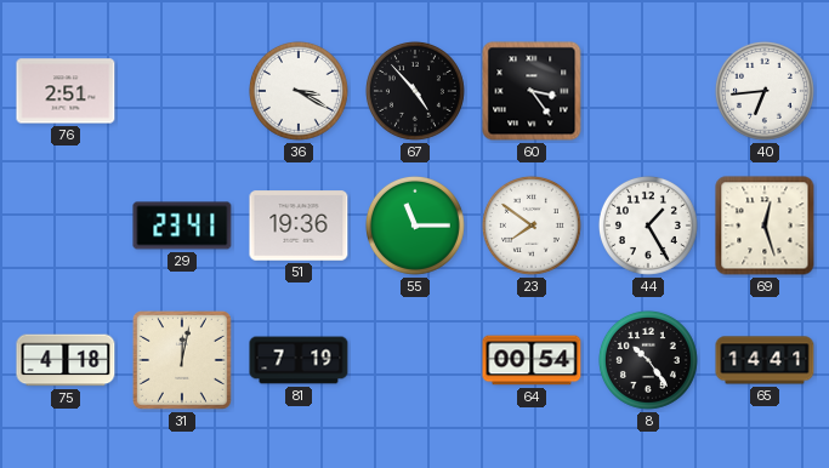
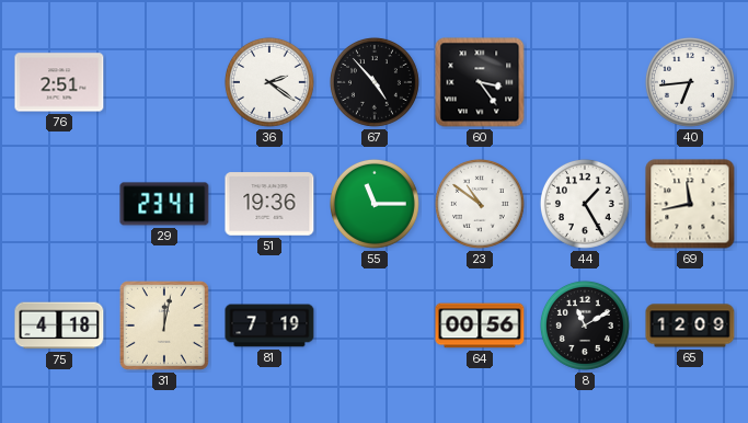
36: 3:20 -> 2:21 (269, 82)
23: 7:51 -> 10:51 (480, 204)
69: 12:27 -> 11:43 (690, 204)
64: 00:54 -> 00:56 (480, 325)
8: 10:24 -> 11:10 (585, 325)
65: 14:41 -> 12:09 (690, 325)
